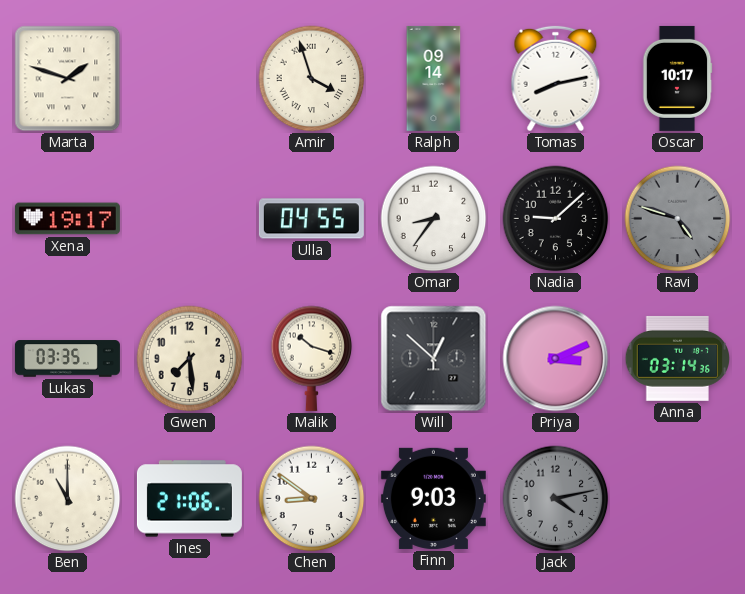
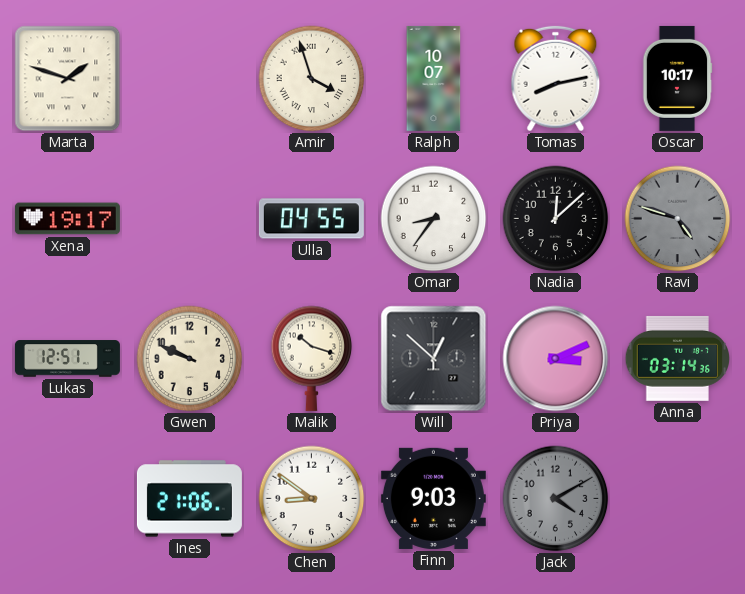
Ralph: 09:14 -> 10:07 (434, 78)
Nadia: 9:08 -> 12:08 (556, 219)
Lukas: 03:35 -> 12:51 (67, 359)
Gwen: 7:29 -> 9:49 (190, 359)
Ben: 11:00 -> none (68, 499)
Jack: 4:13 -> 4:10 (556, 499)
